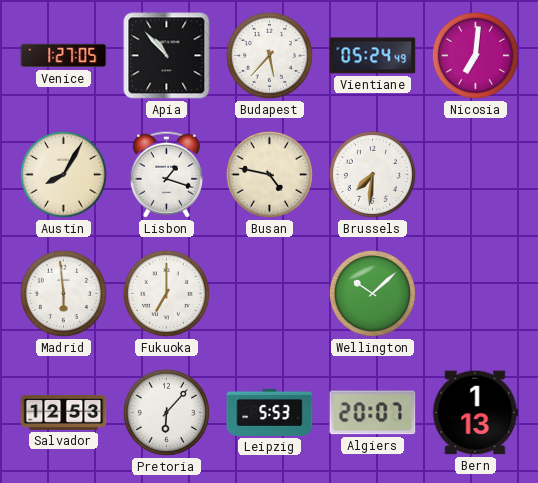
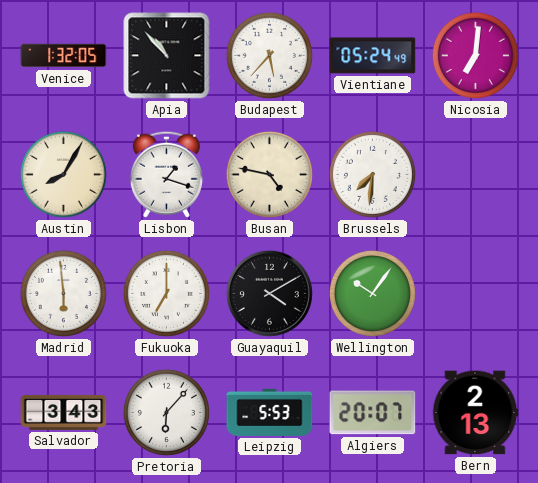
Venice: 1:27 -> 1:32 (64, 56)
Guayaquil: none -> 4:10 (269, 293)
Wellington: 10:08 -> 10:06 (372, 293)
Salvador: 12:53 -> 3:43 (64, 412)
Bern: 1:13 -> 2:13 (475, 413)
